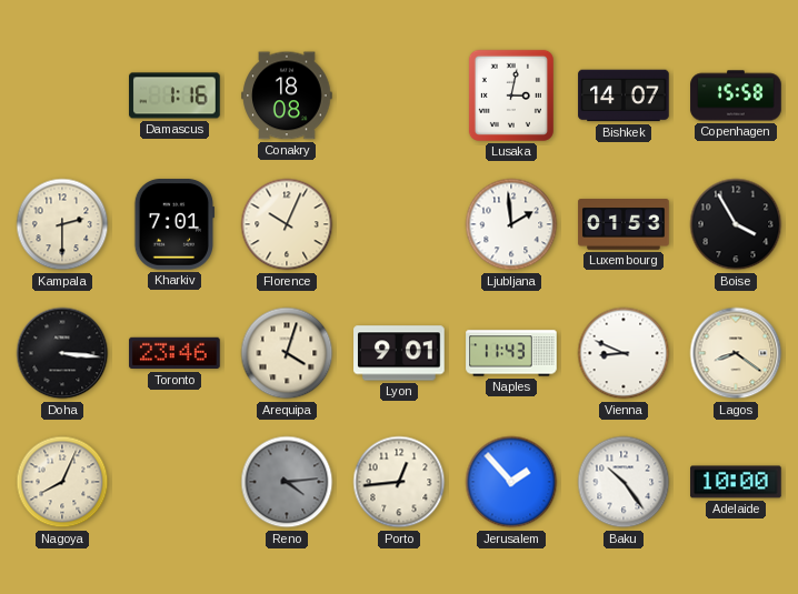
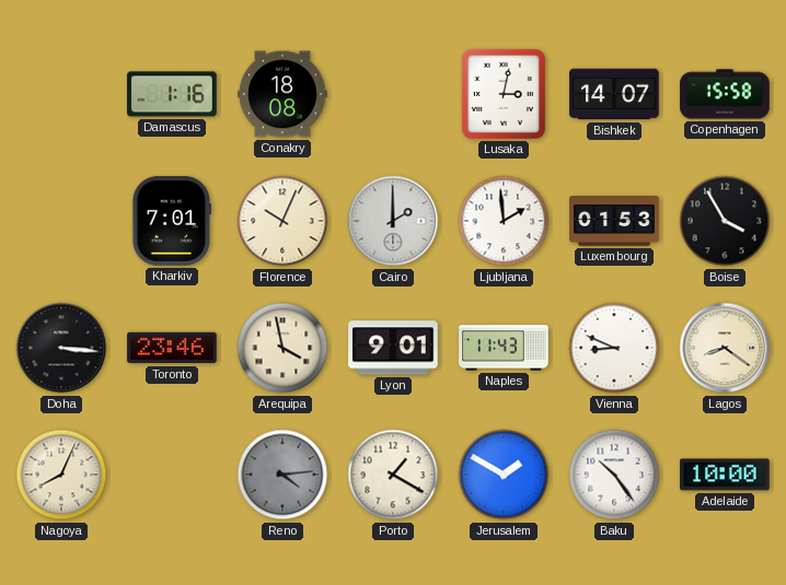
Kampala: 2:30 -> none (62, 224)
Cairo: none -> 2:00 (393, 221)
Arequipa: 4:03 -> 3:58 (282, 348)
Porto: 12:44 -> 1:20 (393, 475)
Jerusalem: 1:53 -> 1:50 (504, 475)
